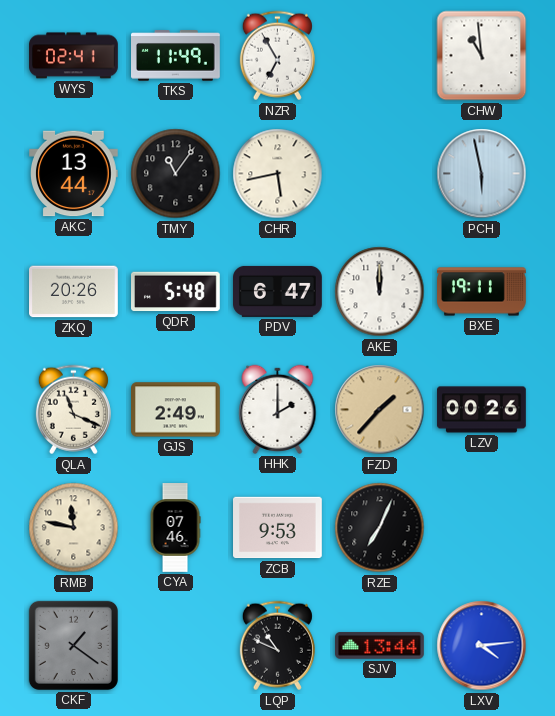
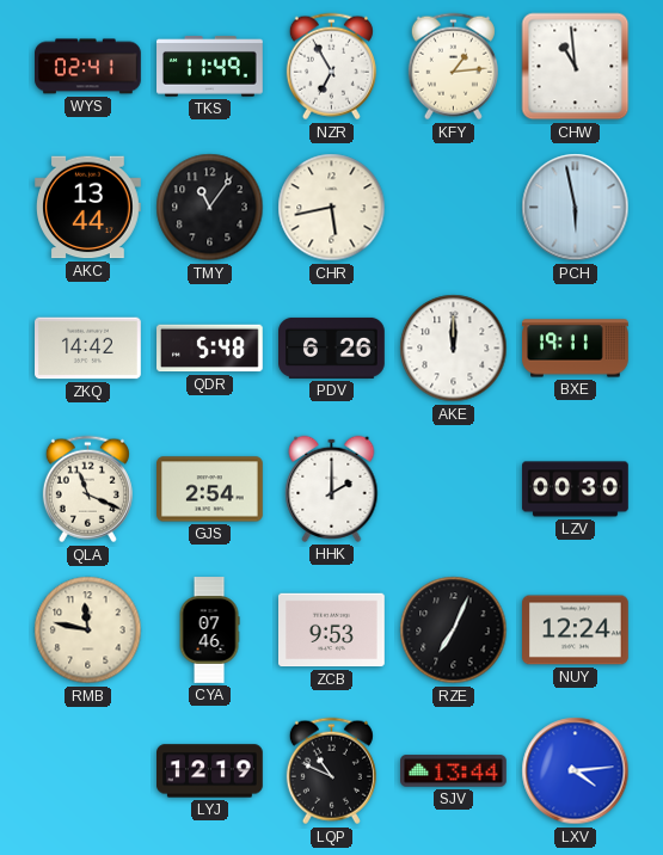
KFY: none -> 1:14 (453, 67)
ZKQ: 20:26 -> 14:42 (88, 349)
PDV: 6:47 -> 6:26 (332, 347)
GJS: 2:49 -> 2:54 (210, 490)
FZD: 1:37 -> none (380, 410)
LZV: 00:26 -> 00:30 (576, 490)
NUY: none -> 12:24 (576, 631)
CKF: 1:21 -> none (73, 645)
LYJ: none -> 12:19 (210, 771)
